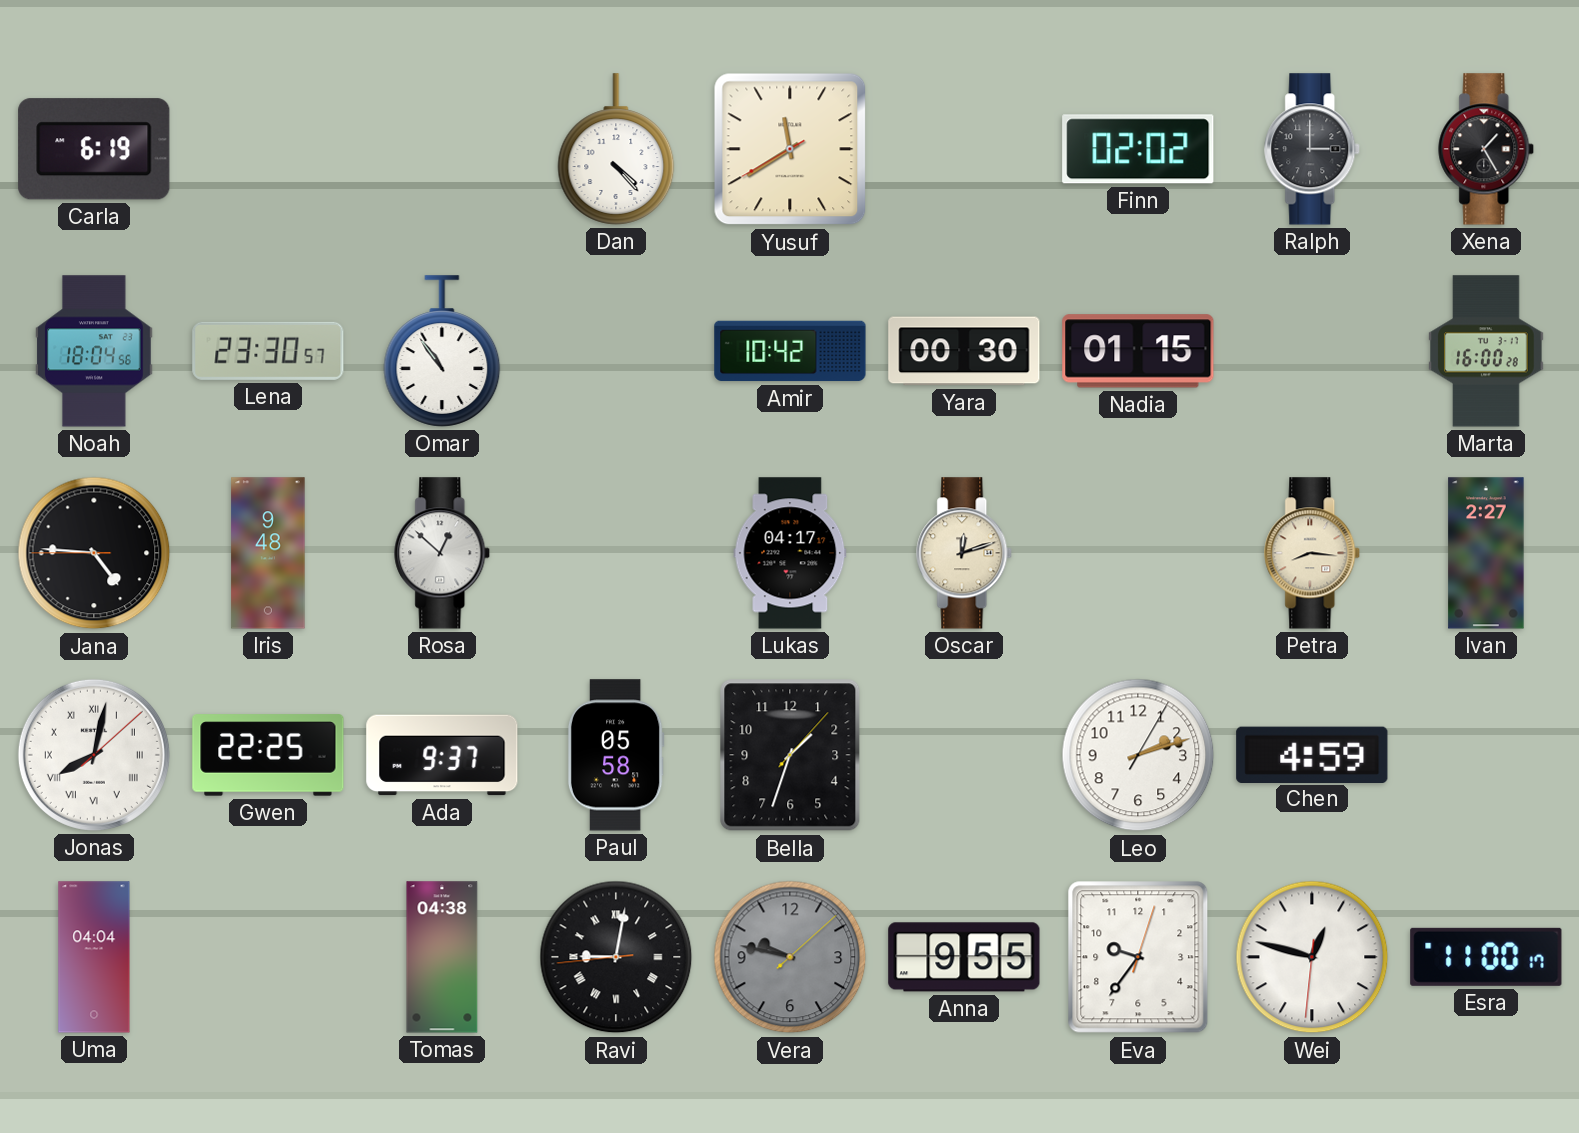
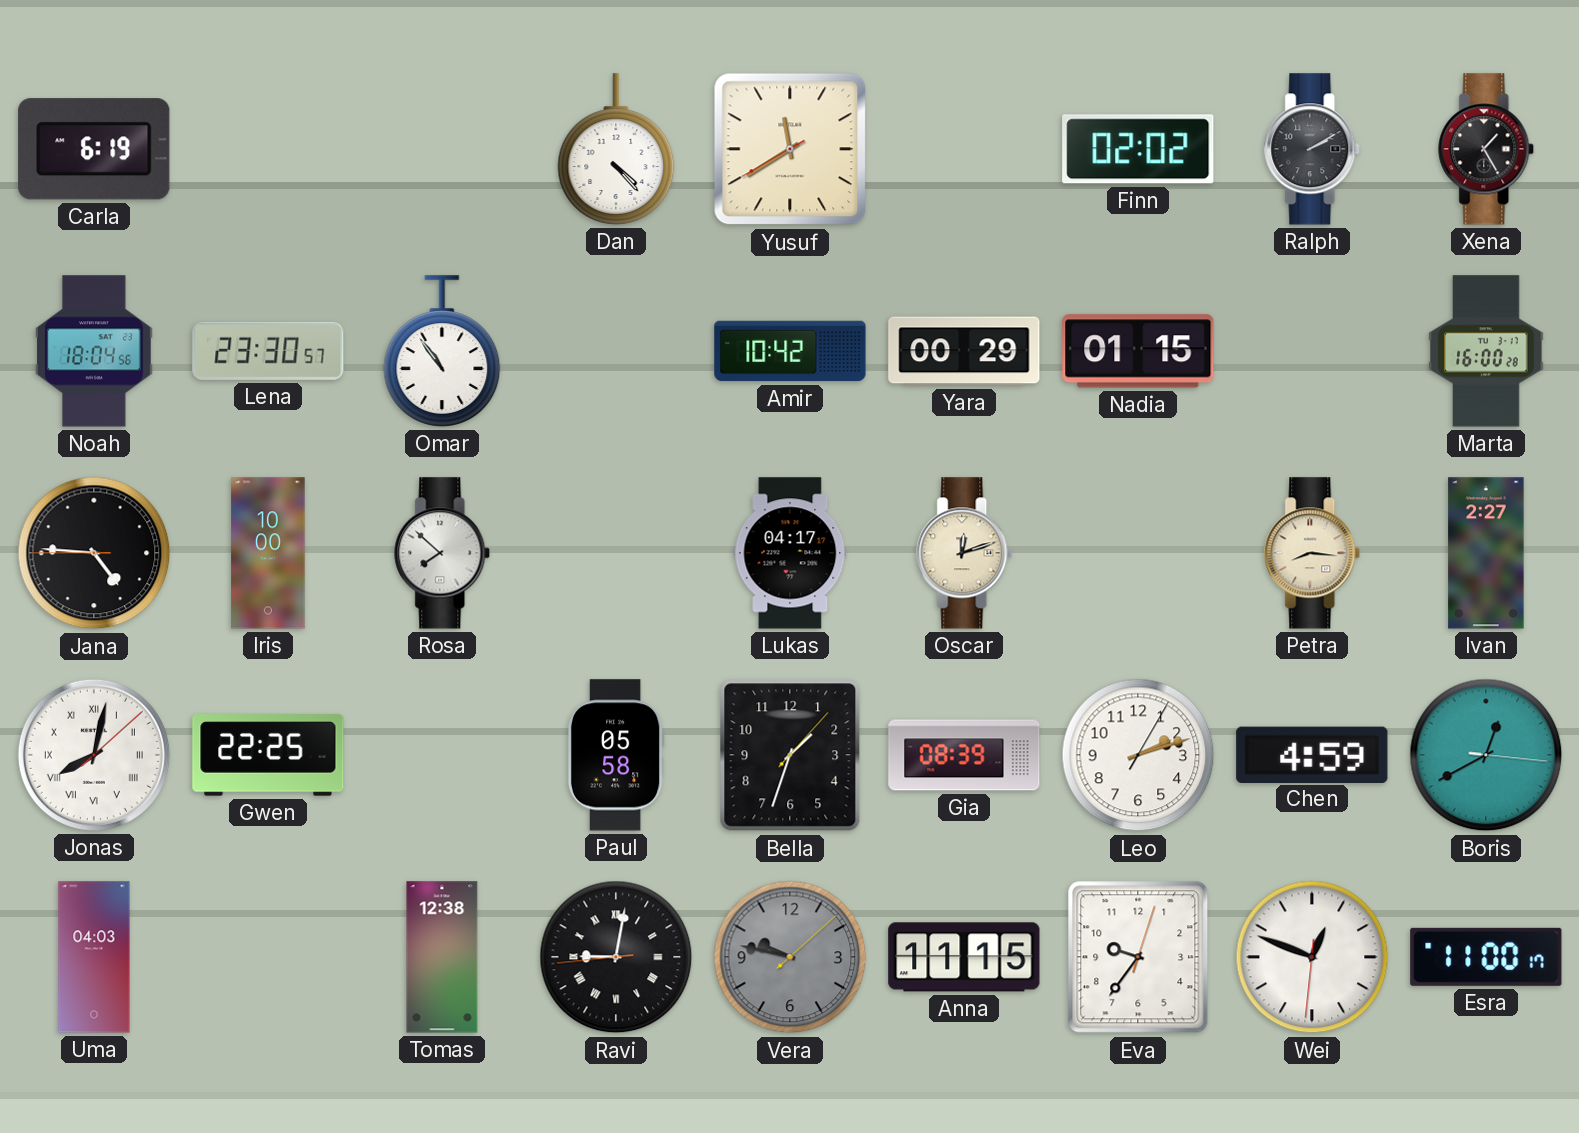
Ralph: 3:00 -> 2:10 (1313, 149)
Yara: 00:30 -> 00:29 (964, 351)
Iris: 9:48 -> 10:00 (268, 553)
Rosa: 12:52 -> 7:52 (443, 553)
Ada: 9:37 -> none (442, 755)
Gia: none -> 08:39 (964, 755)
Boris: none -> 12:40 (1486, 755)
Uma: 04:04 -> 04:03 (94, 957)
Tomas: 04:38 -> 12:38 (442, 957)
Anna: 9:55 -> 11:15 (964, 957)
Wei: 12:47 -> 12:48 (1312, 957)
